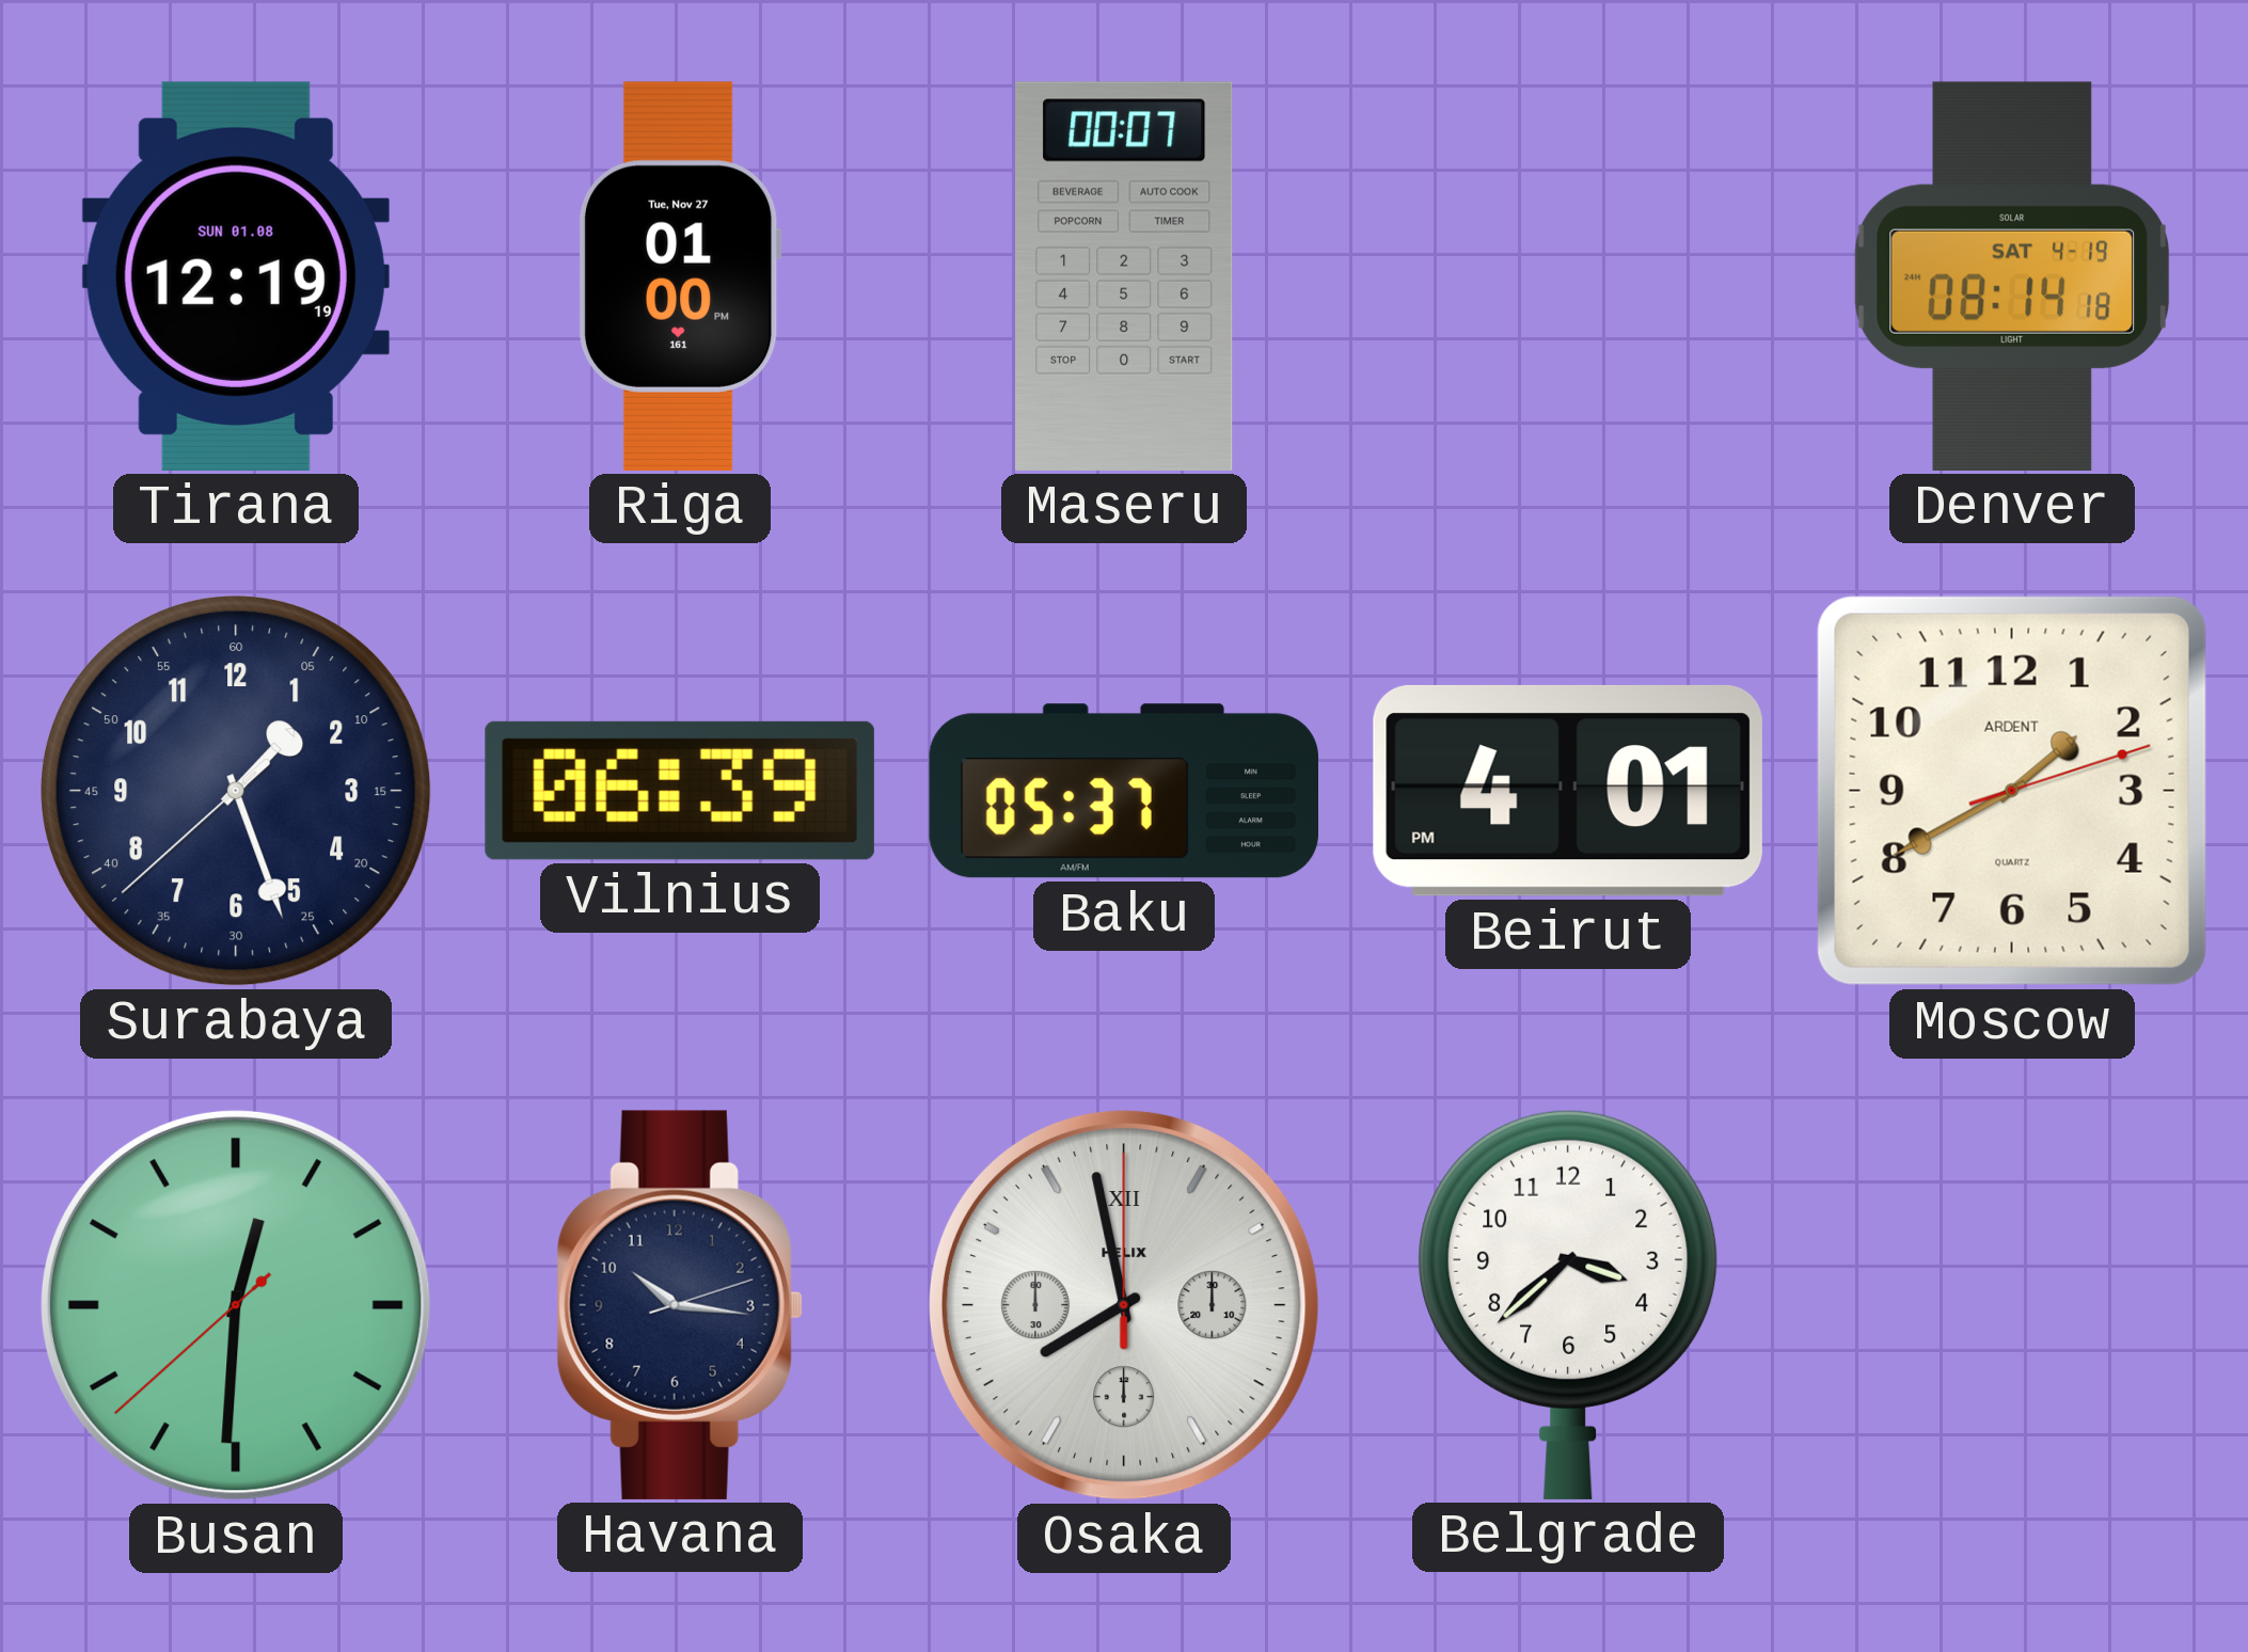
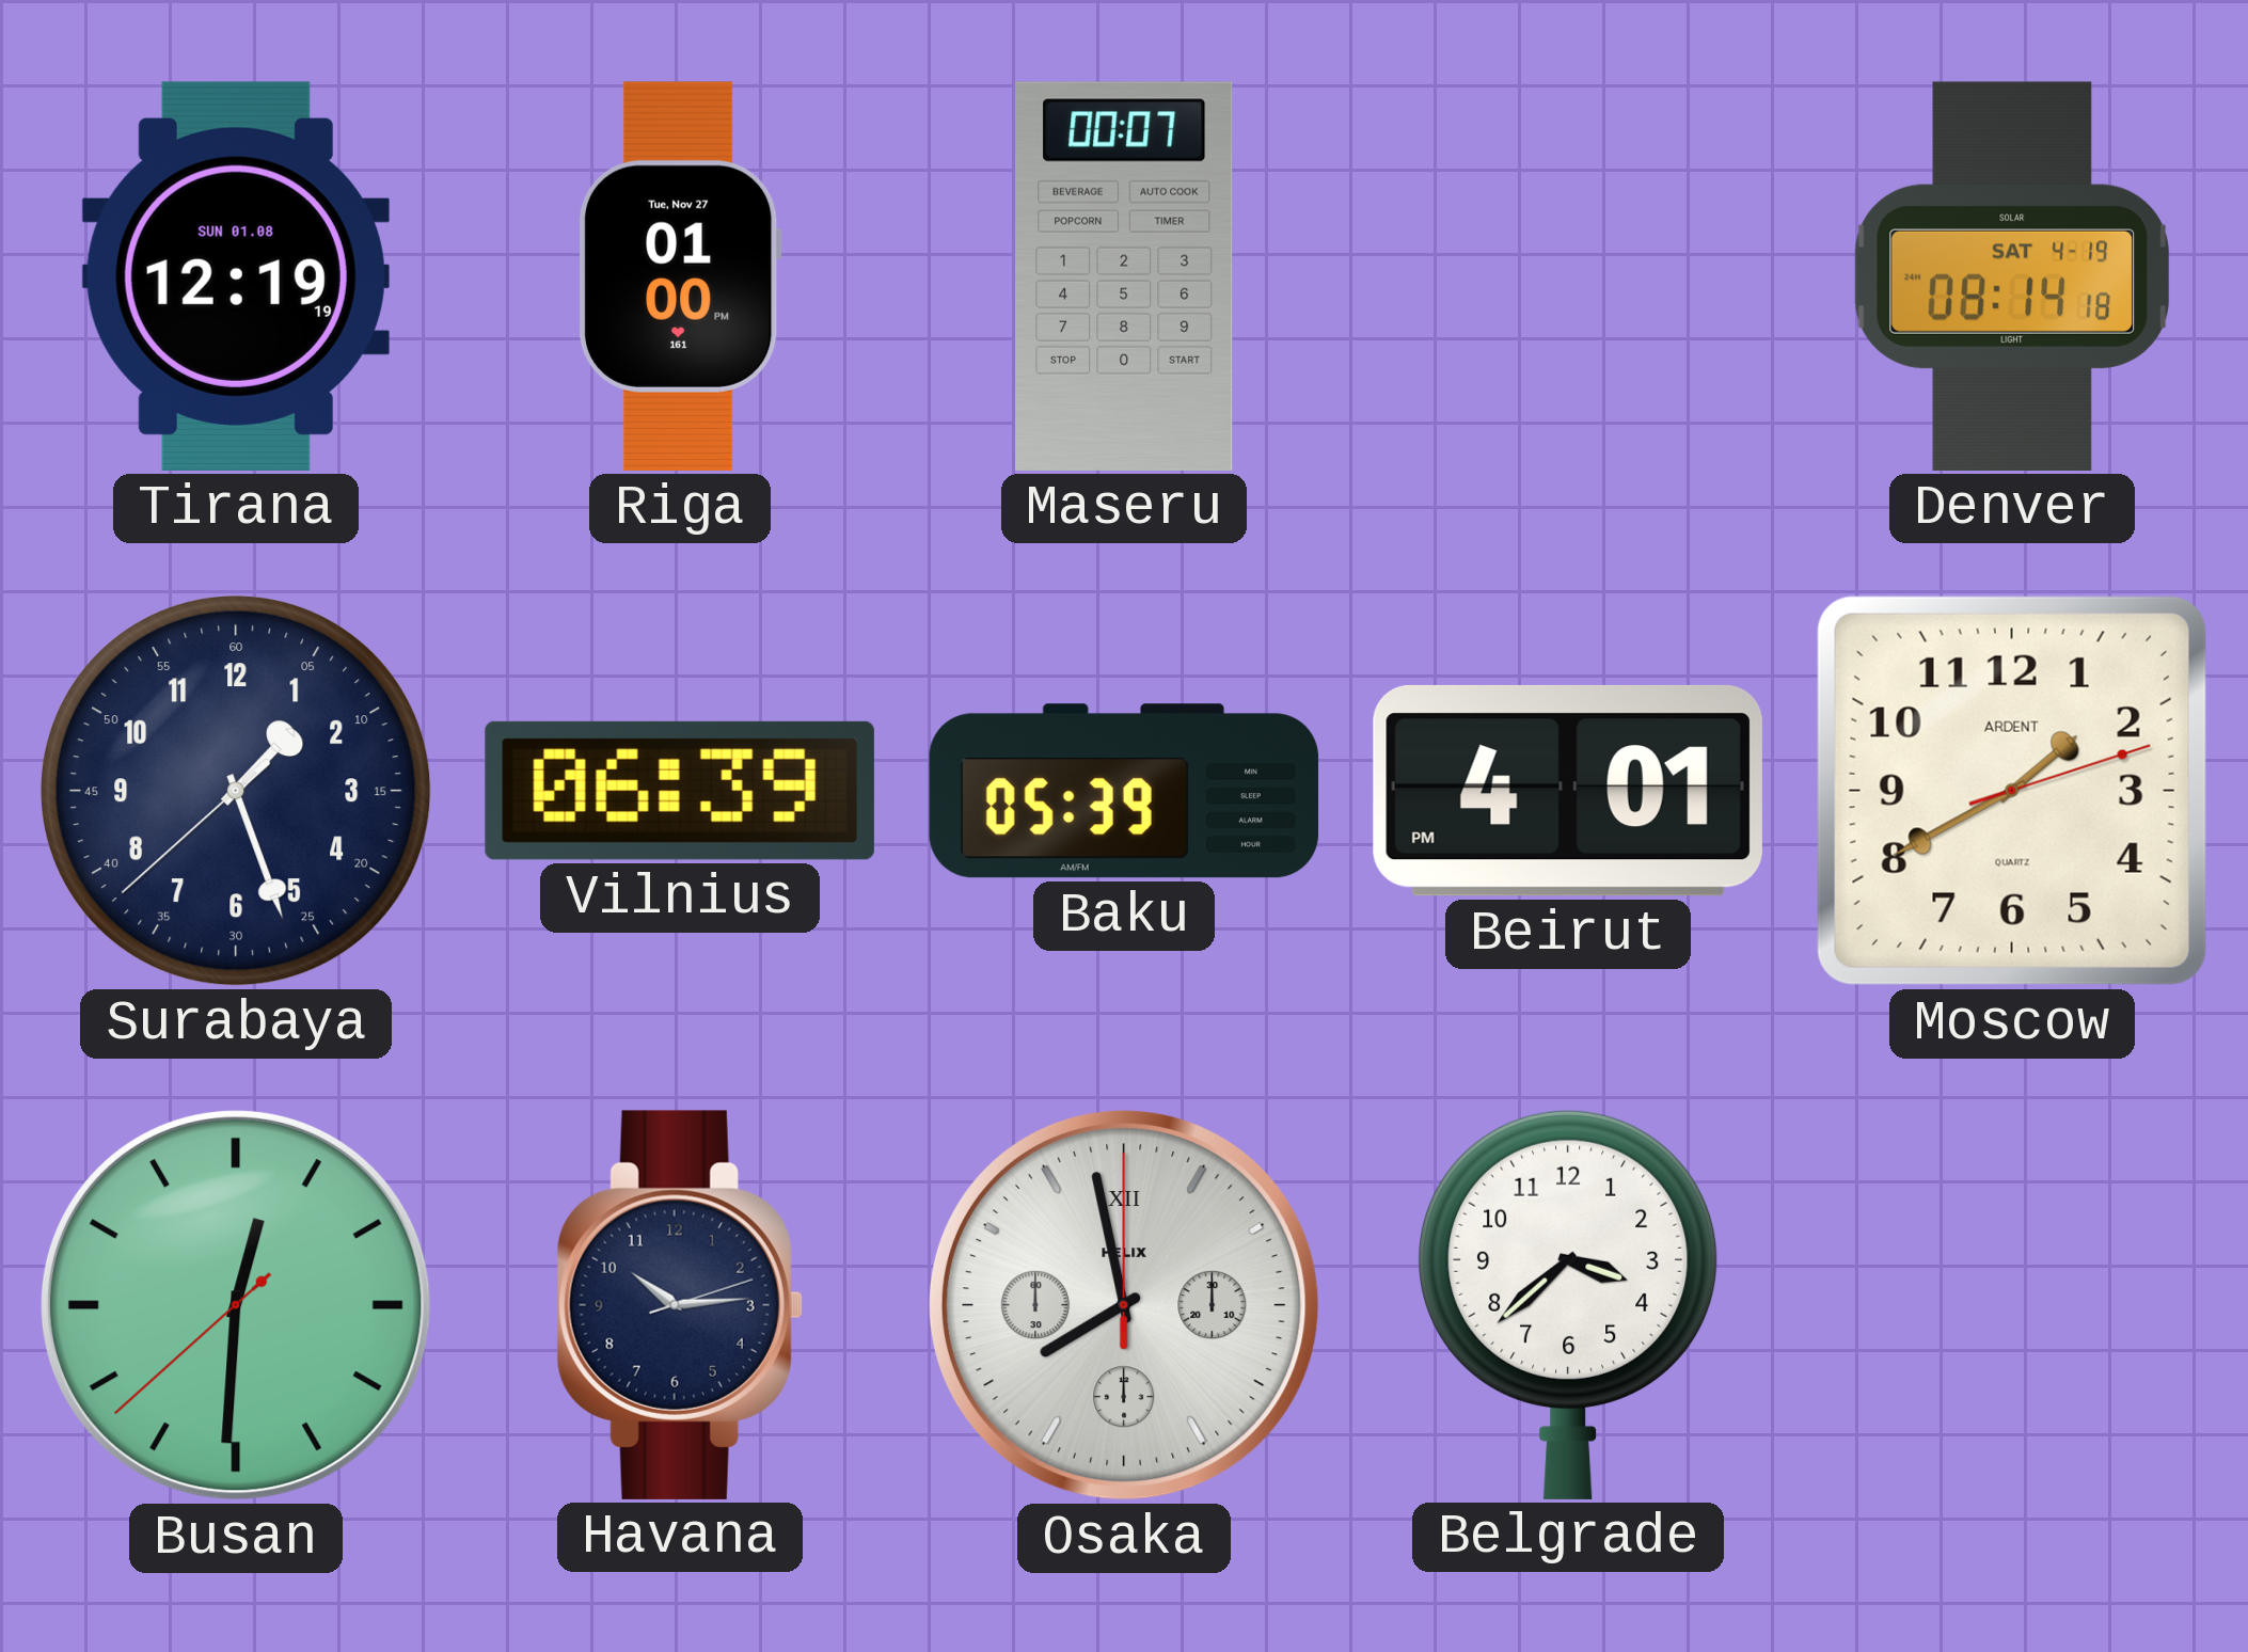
Baku: 05:37 -> 05:39 (1123, 791)
Havana: 10:16 -> 10:14 (680, 1305)
